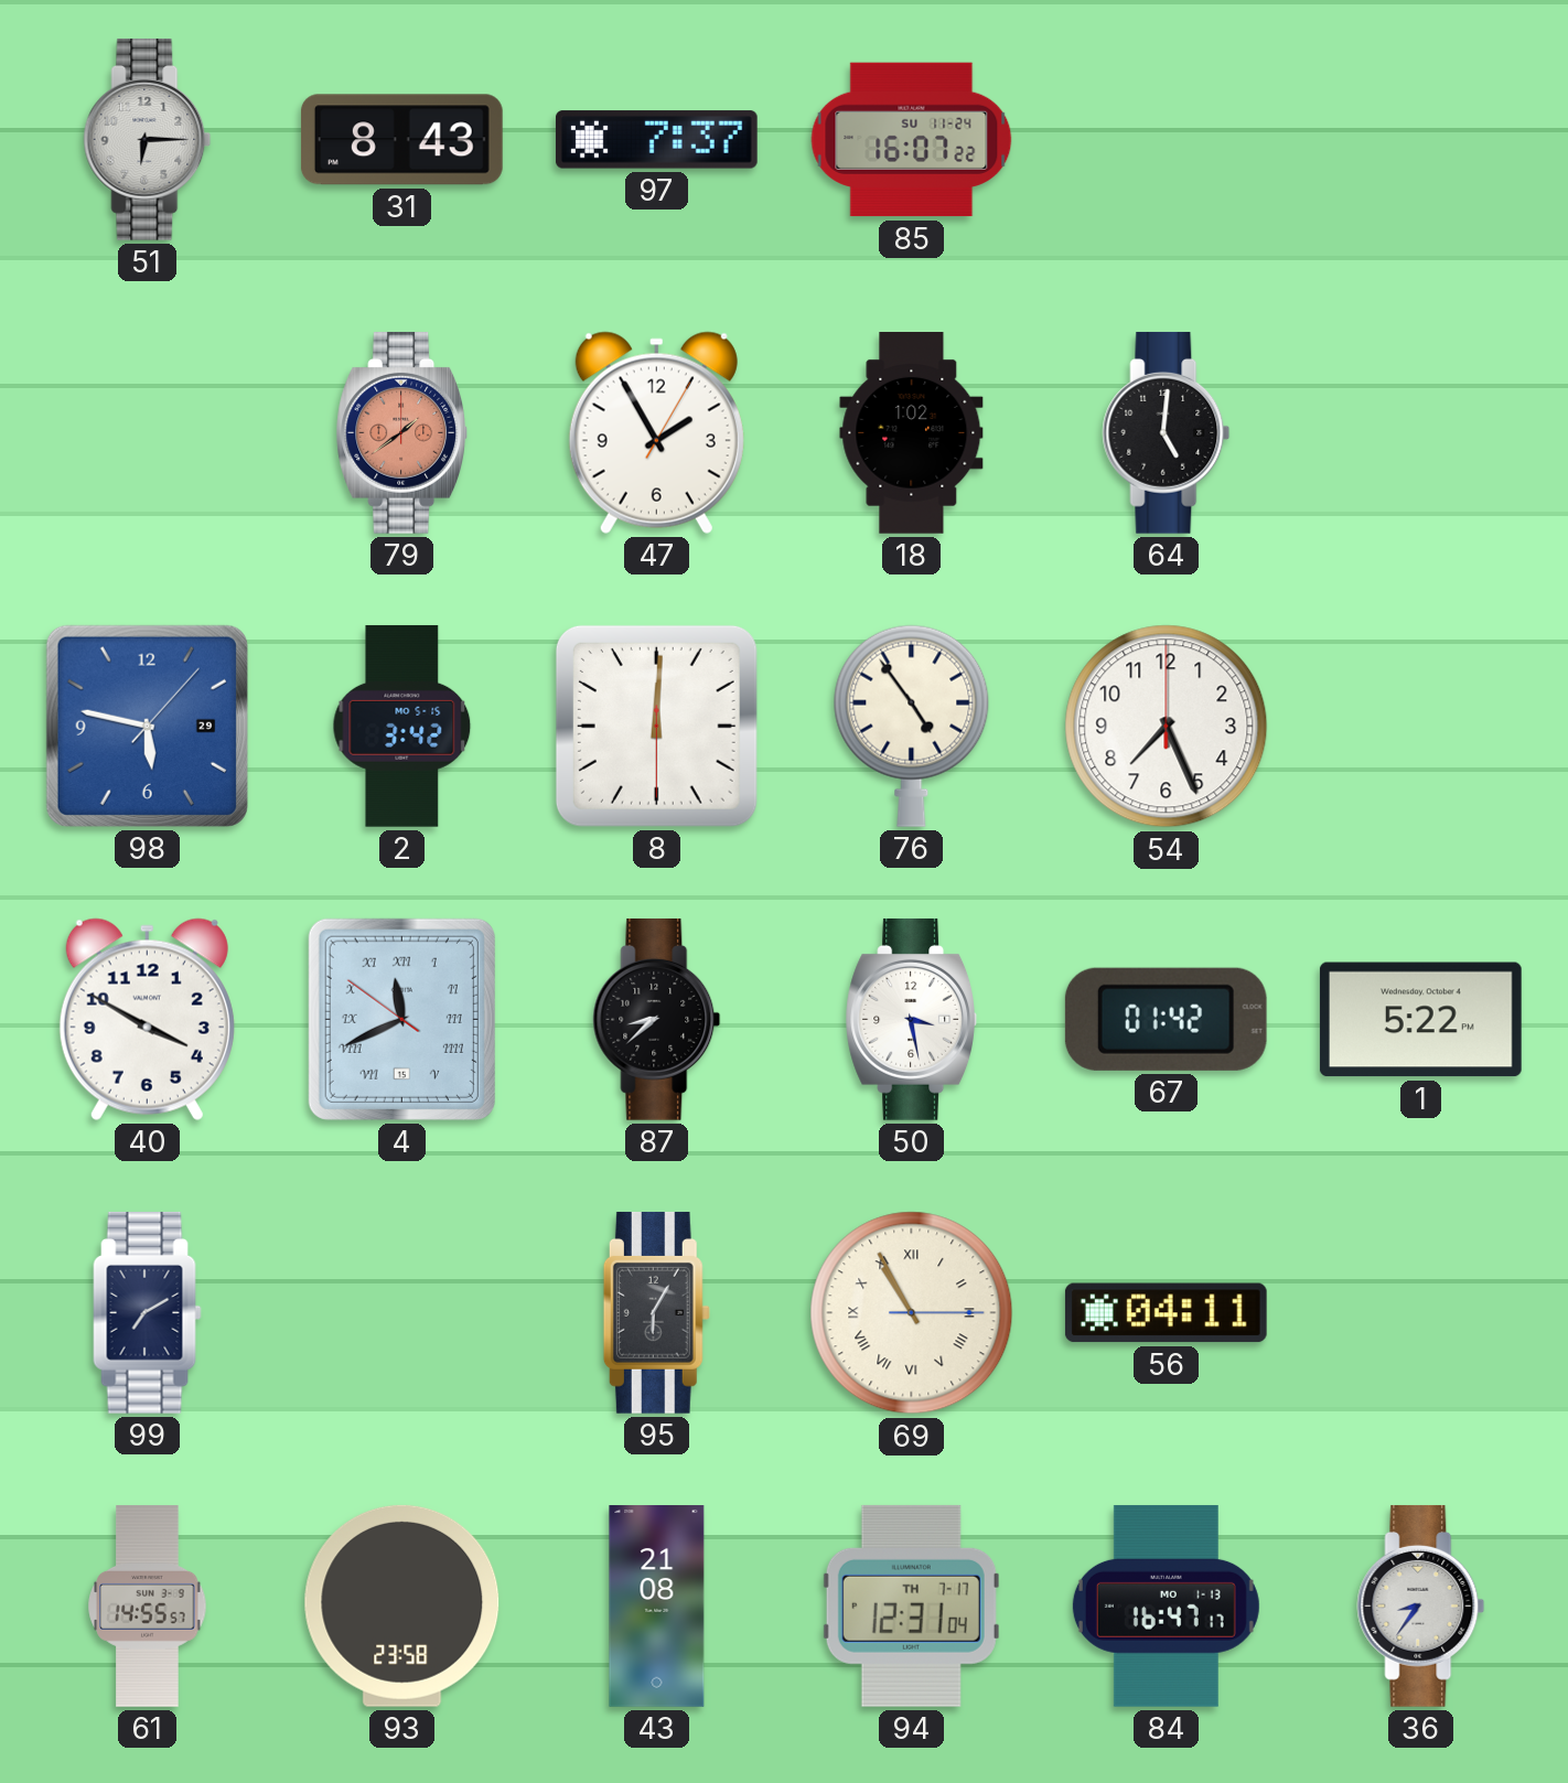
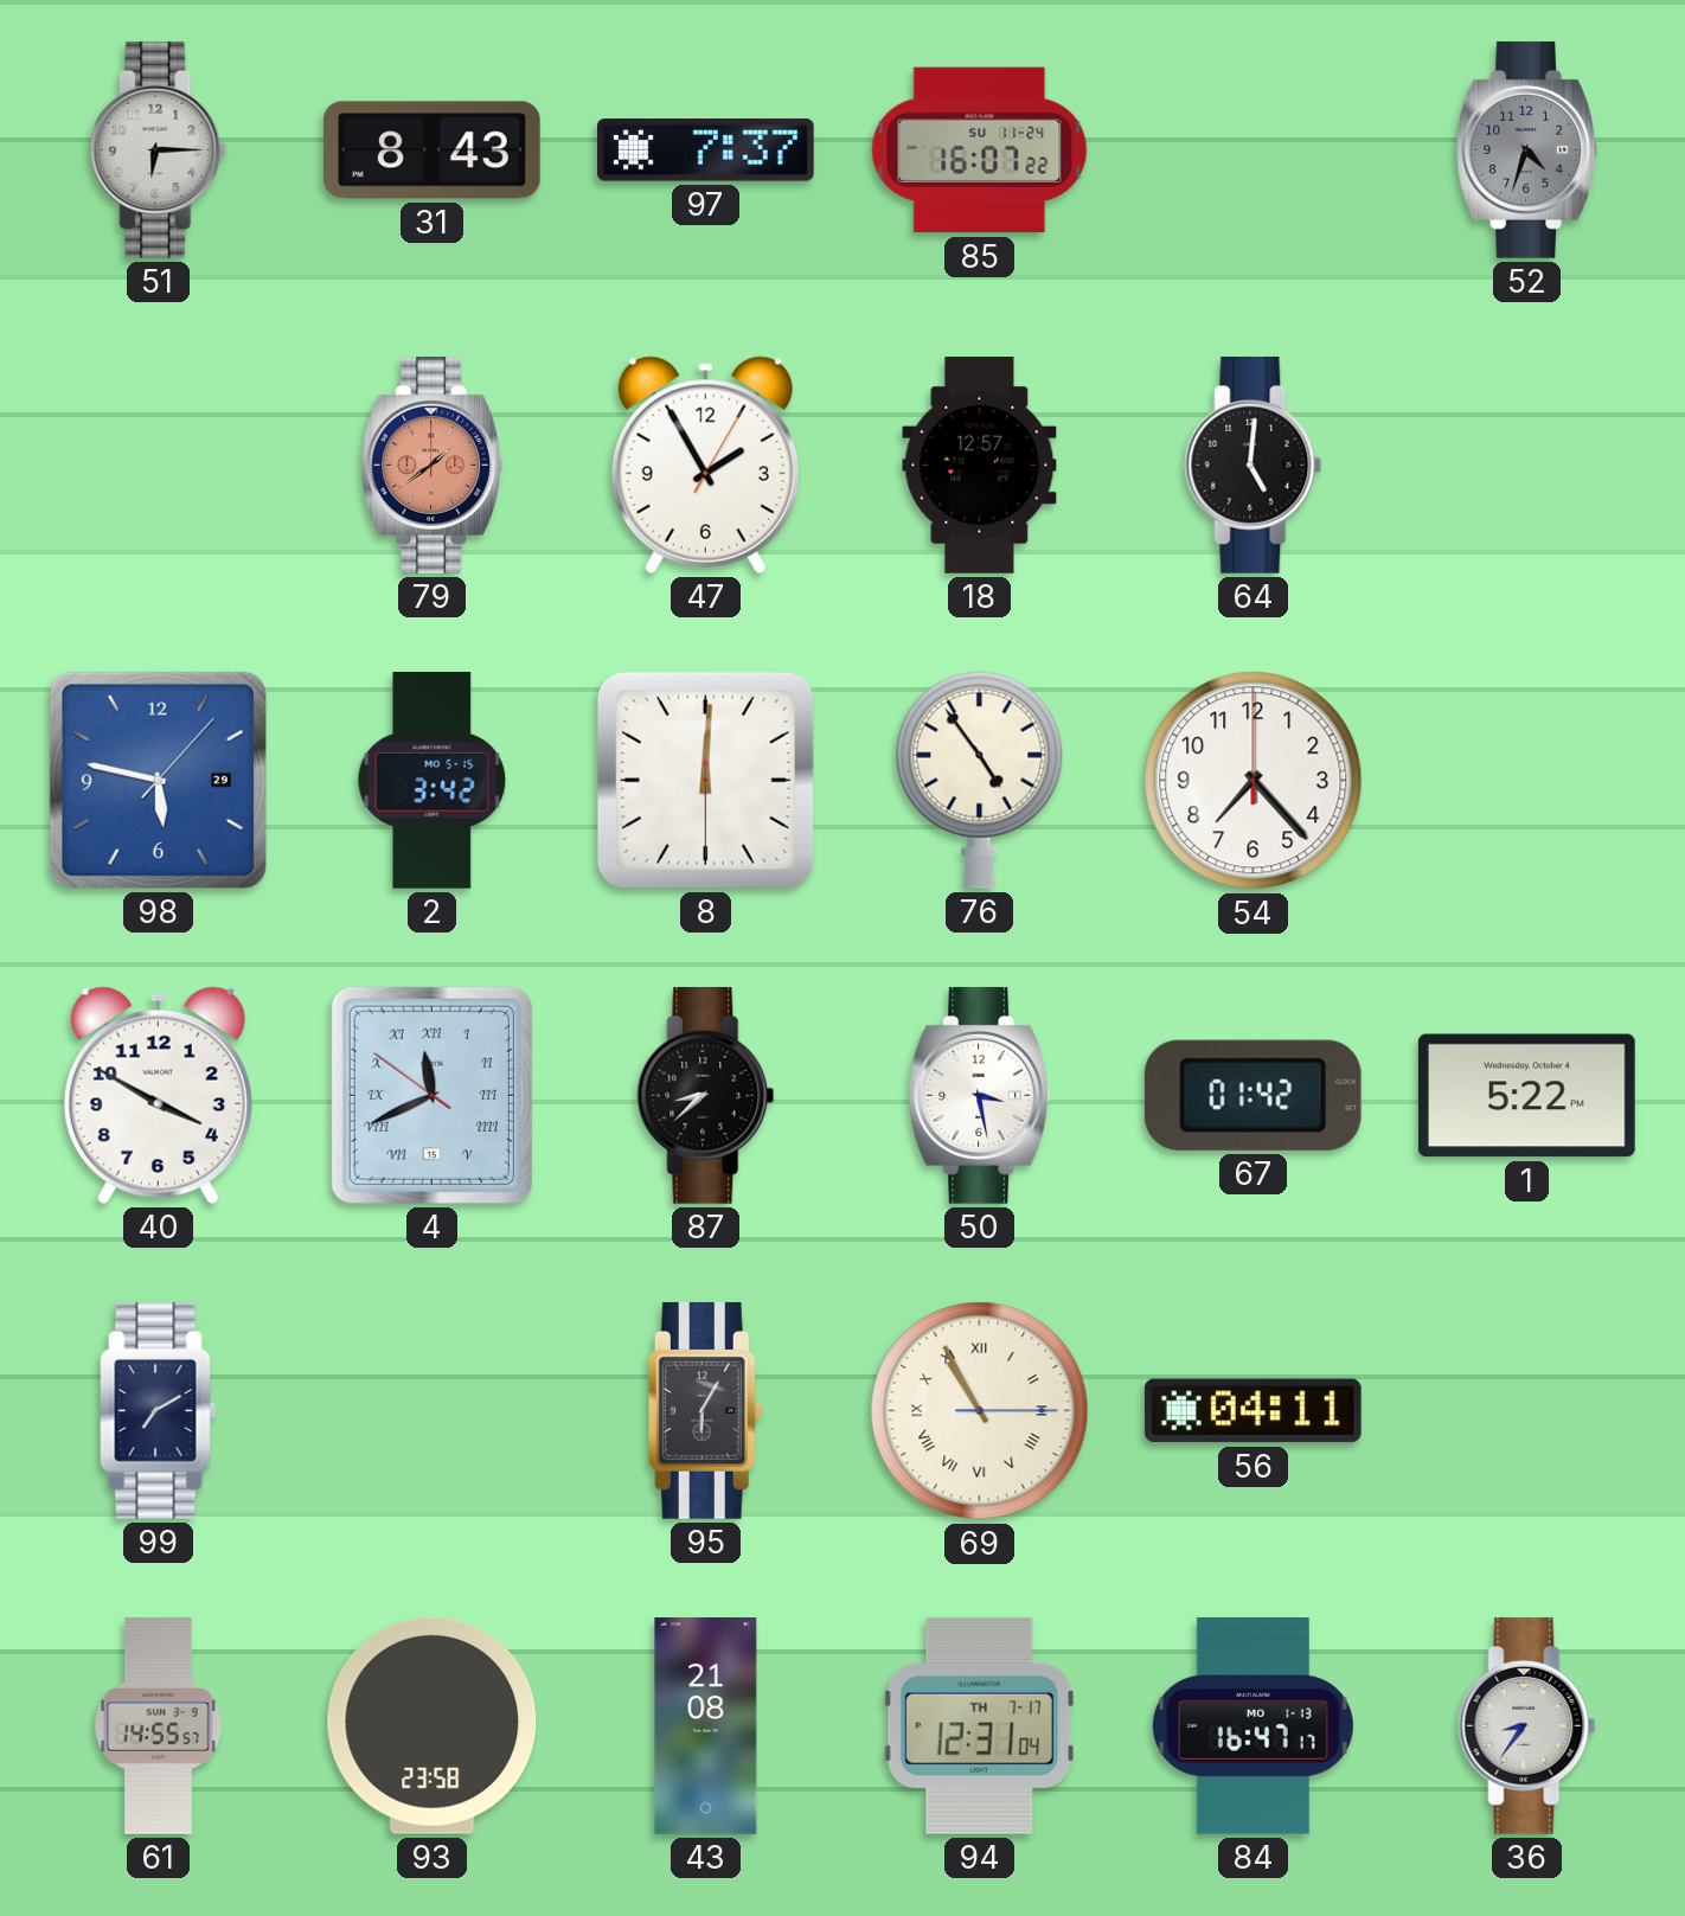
52: none -> 4:33 (1526, 149)
18: 1:02 -> 12:57 (980, 466)
54: 7:26 -> 7:23 (1254, 781)
